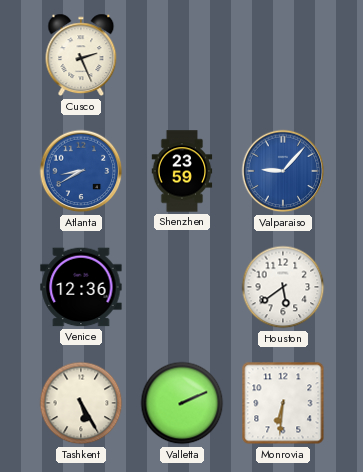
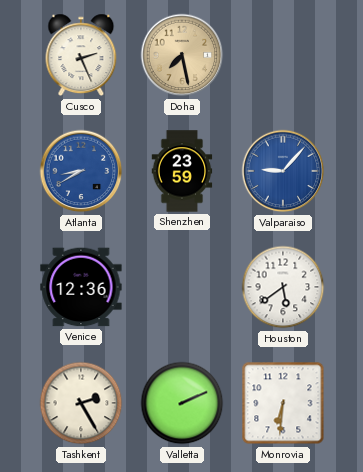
Doha: none -> 7:28 (182, 55)
Tashkent: 5:25 -> 2:25 (81, 403)
